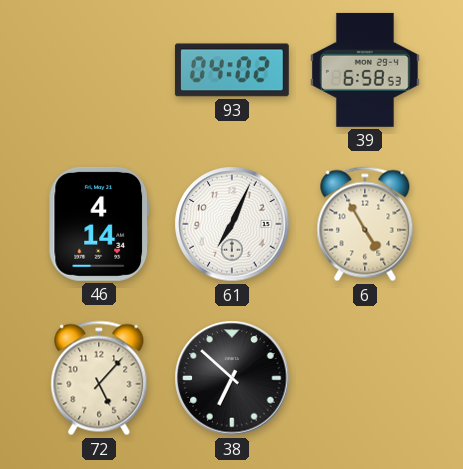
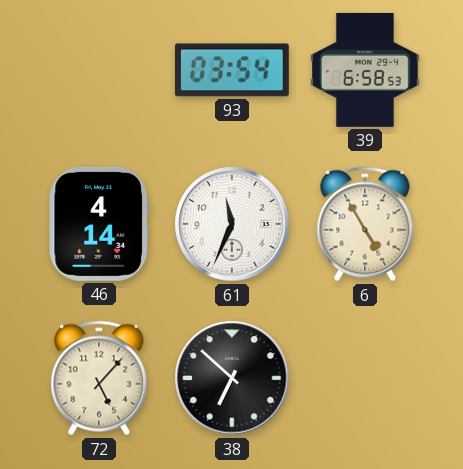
93: 04:02 -> 03:54 (232, 70)
61: 7:04 -> 11:34 (232, 224)
